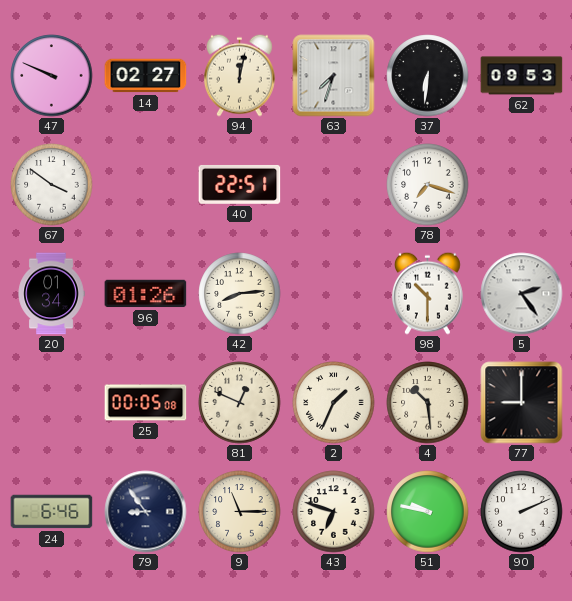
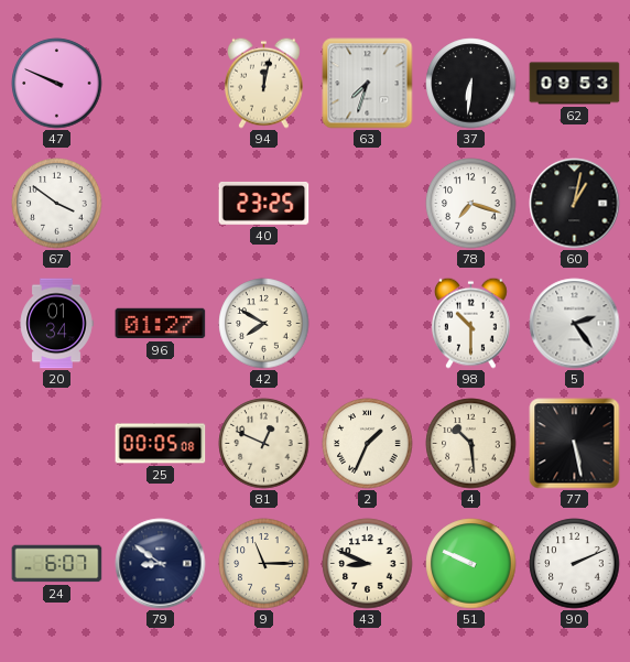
14: 02:27 -> none (146, 76)
40: 22:51 -> 23:25 (264, 203)
60: none -> 1:02 (575, 204)
96: 01:26 -> 01:27 (161, 324)
42: 8:14 -> 7:50 (264, 324)
77: 9:00 -> 5:28 (575, 444)
24: 6:46 -> 6:07 (57, 564)
79: 8:54 -> 8:51 (161, 564)
43: 6:48 -> 8:49 (368, 564)
51: 9:47 -> 9:49 (471, 564)
